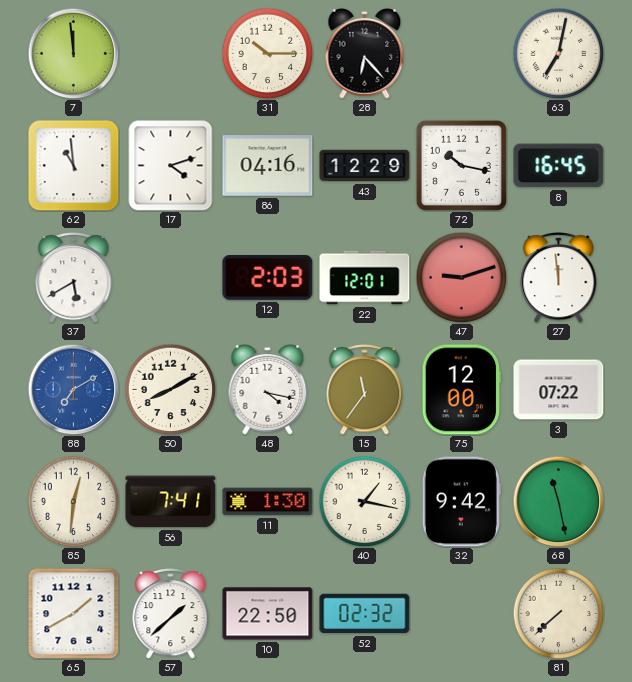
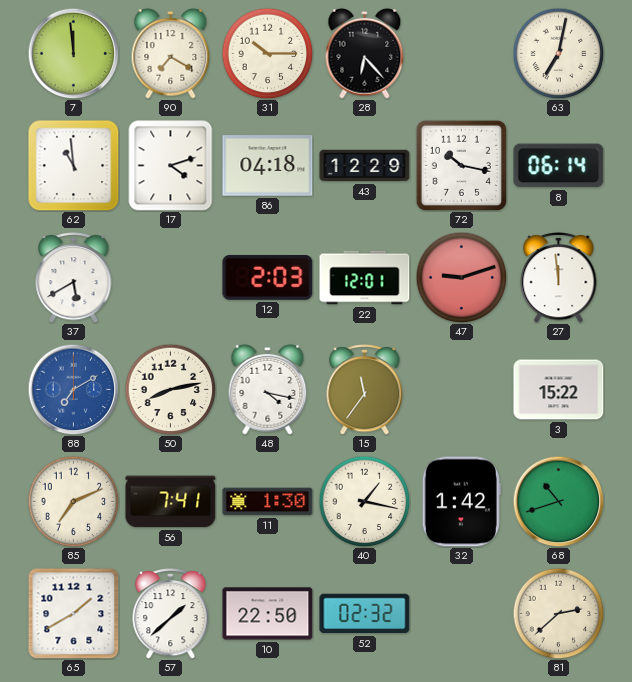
90: none -> 7:20 (171, 53)
86: 04:16 -> 04:18 (268, 166)
8: 16:45 -> 06:14 (559, 166)
50: 8:10 -> 8:13 (170, 389)
75: 12:00 -> none (462, 390)
3: 07:22 -> 15:22 (559, 390)
85: 12:31 -> 7:11 (73, 501)
32: 9:42 -> 1:42 (461, 502)
68: 11:28 -> 10:42 (558, 501)
81: 7:38 -> 2:38 (558, 613)
